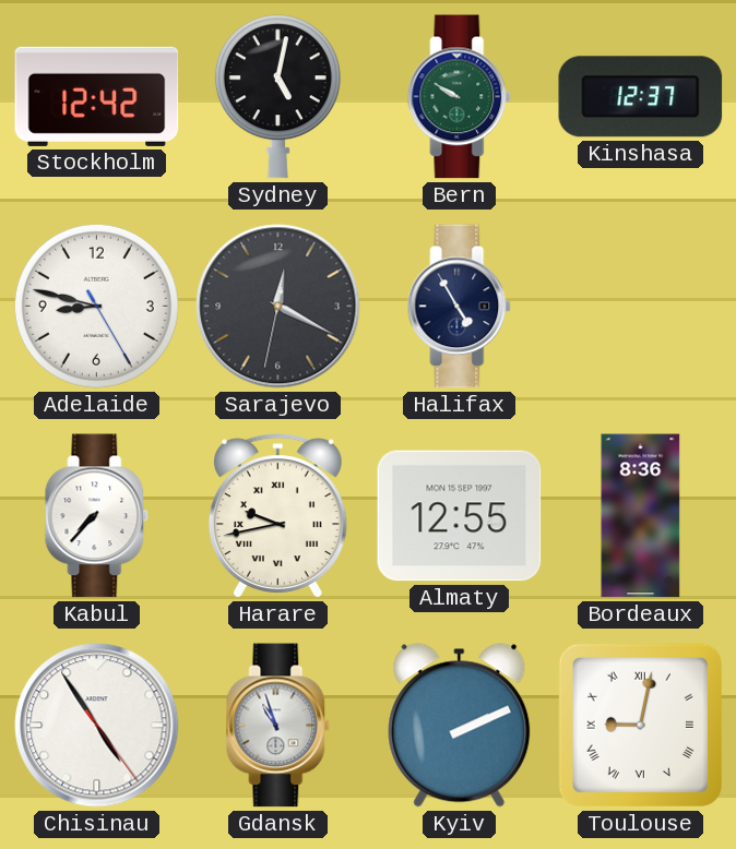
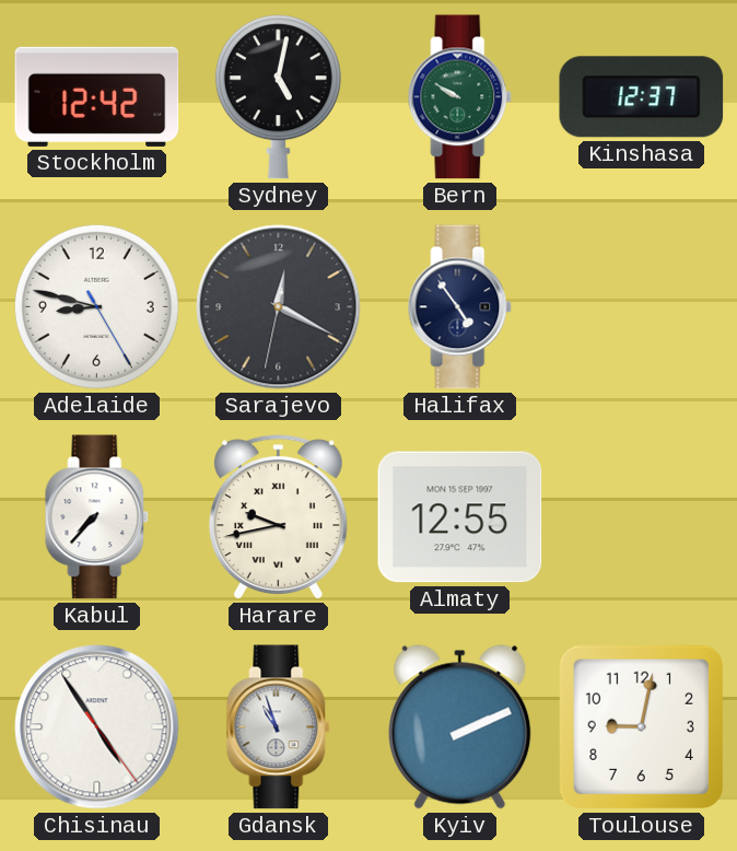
Halifax: 4:55 -> 4:54 (460, 307)
Bordeaux: 8:36 -> none (641, 516)
Toulouse numerals: Roman -> Arabic (641, 726)
